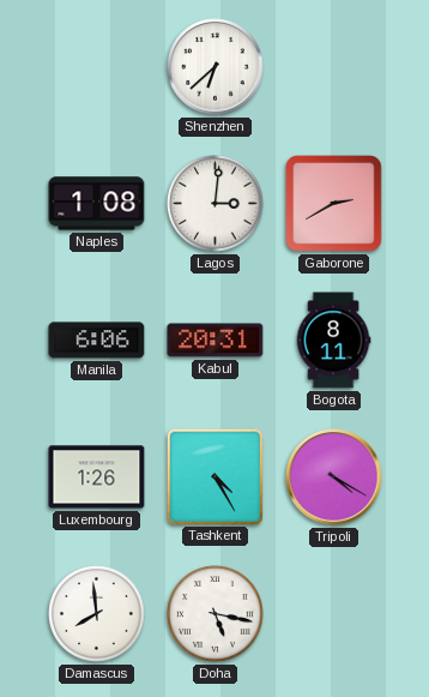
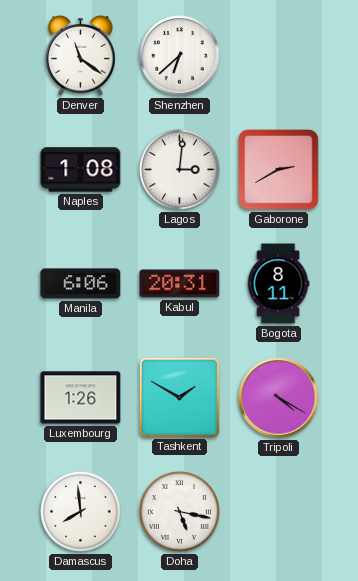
Denver: none -> 11:21 (81, 55)
Tashkent: 4:25 -> 1:50 (179, 397)
